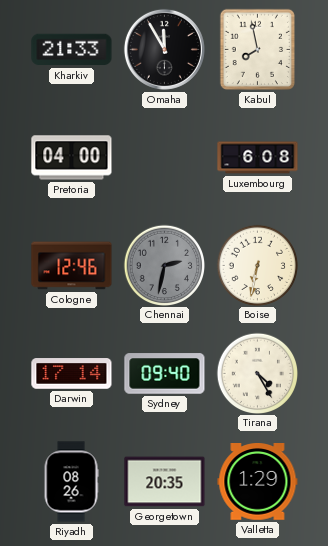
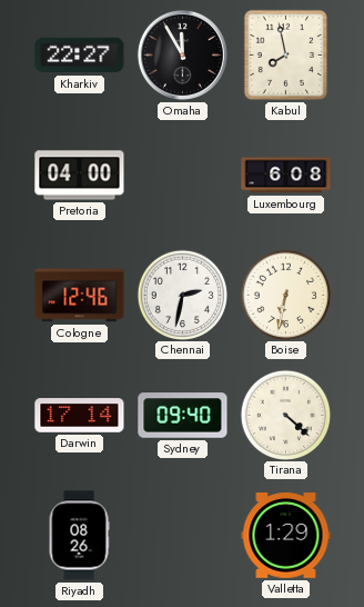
Kharkiv: 21:33 -> 22:27 (80, 56)
Chennai dial: grey -> white (182, 295)
Tirana: 4:25 -> 4:22 (285, 415)
Georgetown: 20:35 -> none (165, 482)
